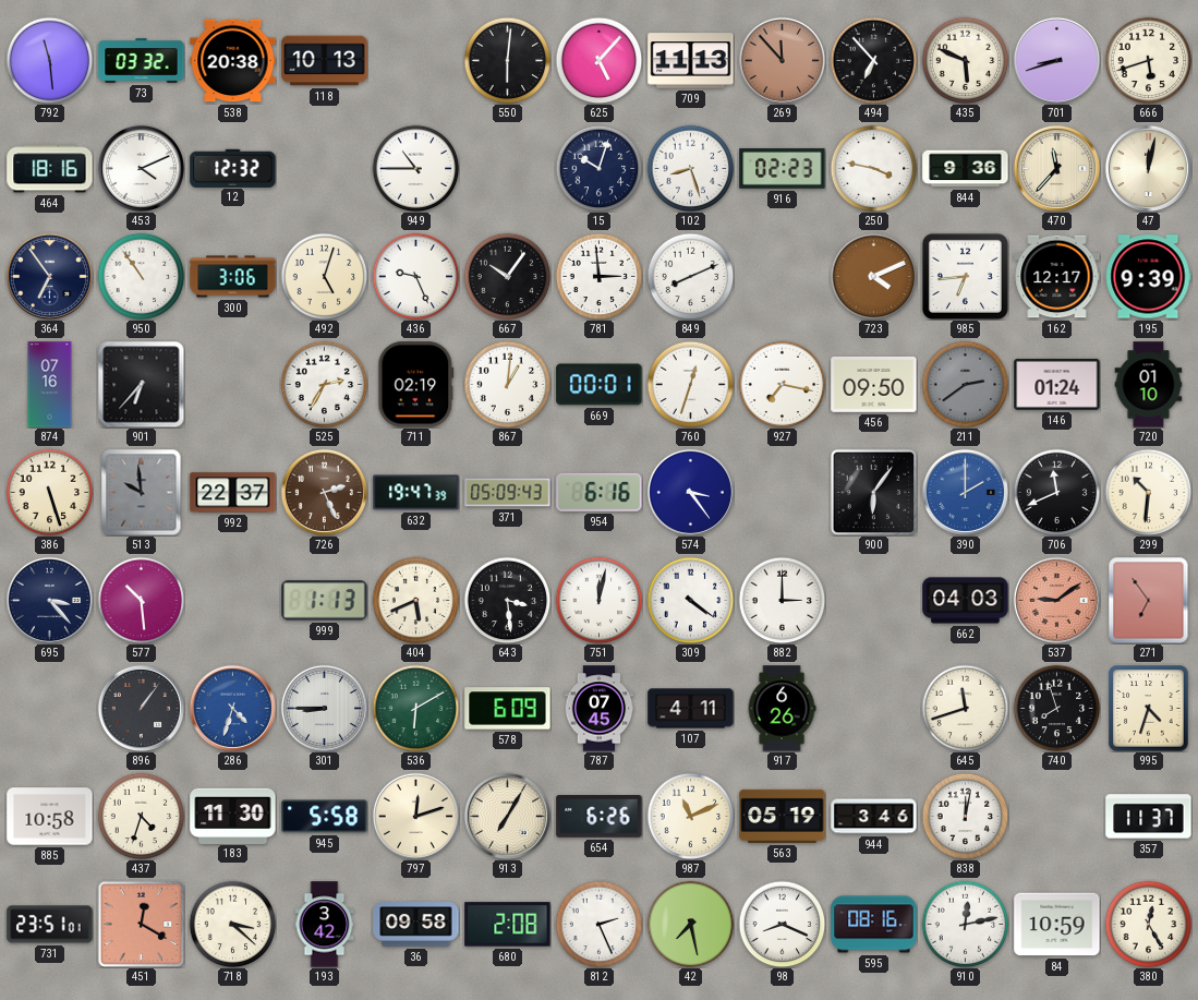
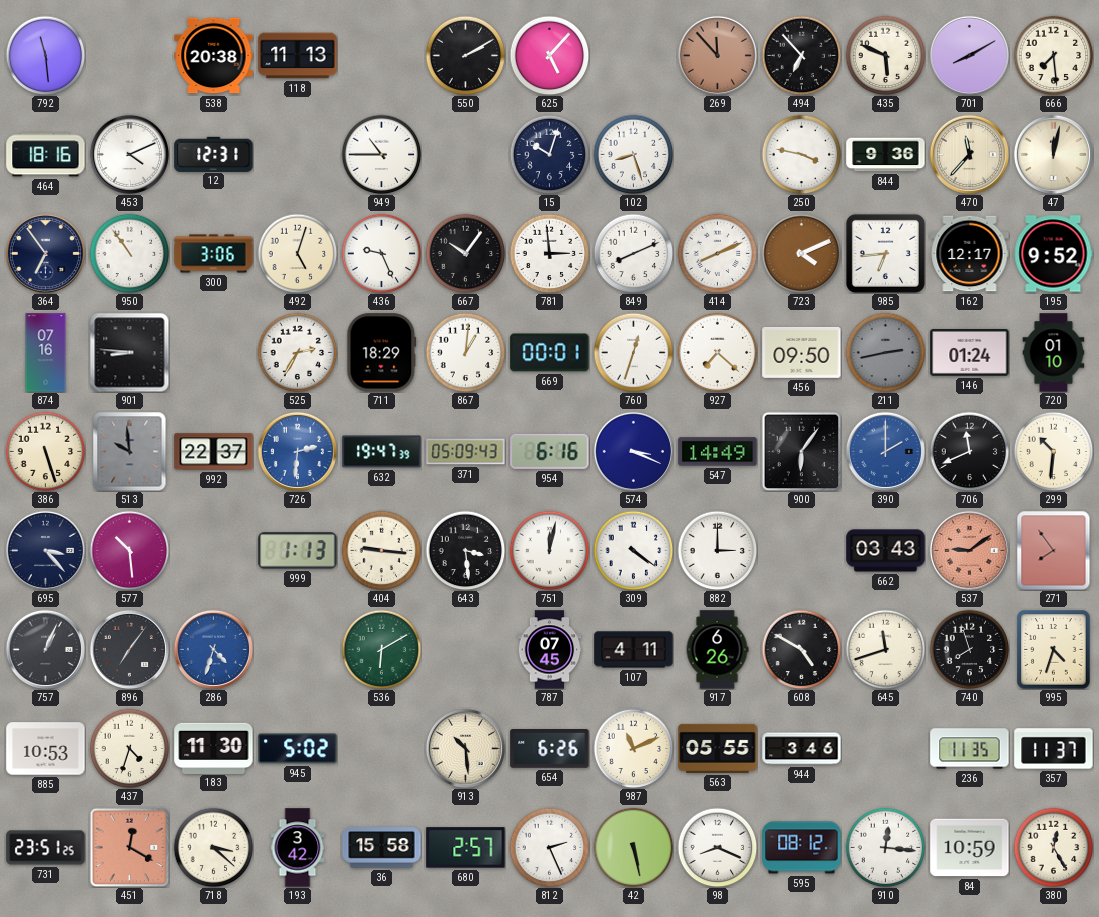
73: 03:32 -> none (142, 61)
118: 10:13 -> 11:13 (298, 56)
550: 6:01 -> 2:10 (465, 55)
709: 11:13 -> none (691, 61)
701: 8:42 -> 8:10 (969, 55)
666: 5:42 -> 7:29 (1053, 55)
12: 12:32 -> 12:31 (214, 154)
916: 02:23 -> none (783, 169)
414: none -> 8:11 (717, 253)
195: 9:39 -> 9:52 (1053, 254)
901: 6:37 -> 8:46 (129, 352)
711: 02:19 -> 18:29 (382, 353)
927: 7:17 -> 7:22 (717, 352)
211: 2:39 -> 2:43 (885, 352)
726: 2:26 -> 2:31 (297, 451)
726 dial: brown -> blue (297, 451)
574: 3:24 -> 3:19 (633, 451)
547: none -> 14:49 (718, 452)
404: 5:41 -> 9:16 (381, 550)
662: 04:03 -> 03:43 (886, 551)
271: 6:54 -> 7:54 (1054, 550)
757: none -> 1:04 (45, 649)
896: 1:06 -> 7:06 (129, 649)
301: 8:45 -> none (324, 708)
578: 6:09 -> none (508, 709)
608: none -> 4:50 (801, 649)
885: 10:58 -> 10:53 (46, 749)
945: 5:58 -> 5:02 (298, 749)
797: 12:12 -> none (415, 816)
913: 7:05 -> 10:29 (465, 748)
563: 05:19 -> 05:55 (718, 748)
838: 12:02 -> none (965, 816)
236: none -> 11:35 (970, 749)
731: 23:51:01 -> 23:51:25 (46, 848)
36: 09:58 -> 15:58 (382, 848)
680: 2:08 -> 2:57 (466, 848)
42: 7:28 -> 5:28 (633, 847)
595: 08:16 -> 08:12 (802, 848)
910: 12:13 -> 12:16 (885, 847)
